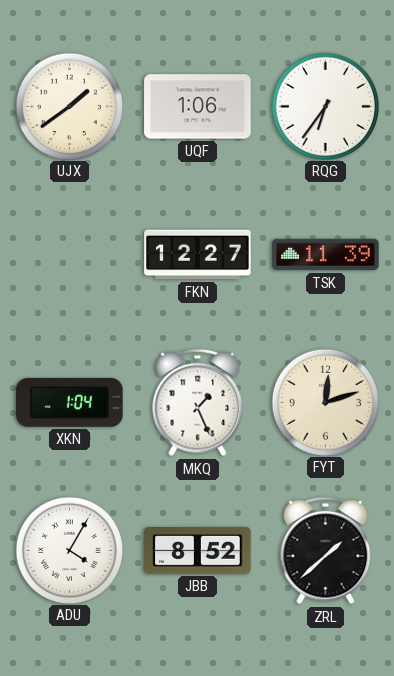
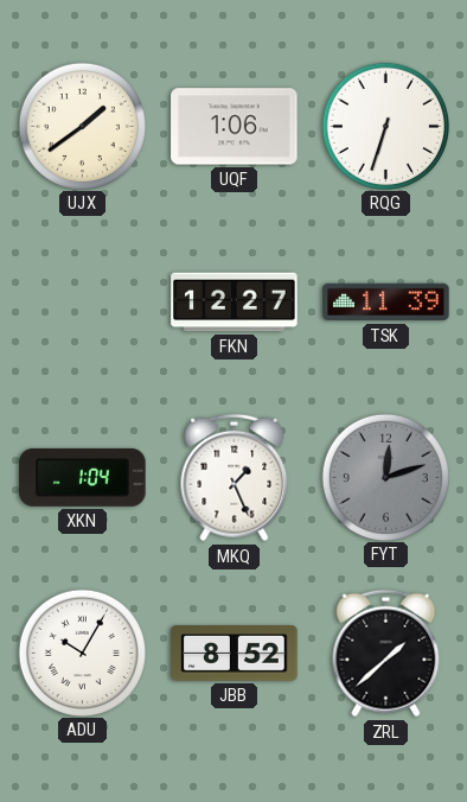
RQG: 6:36 -> 6:33 (385, 126)
FYT dial: cream -> grey (385, 477)
ADU: 4:05 -> 10:05 (82, 653)
